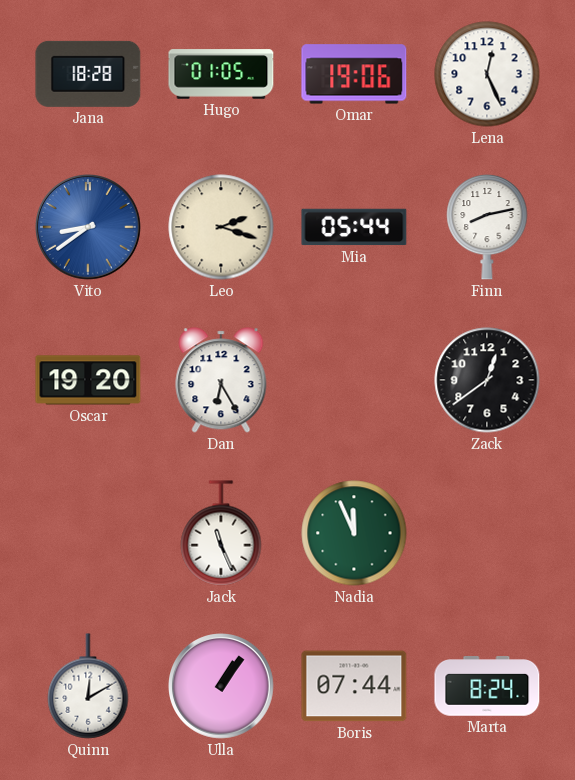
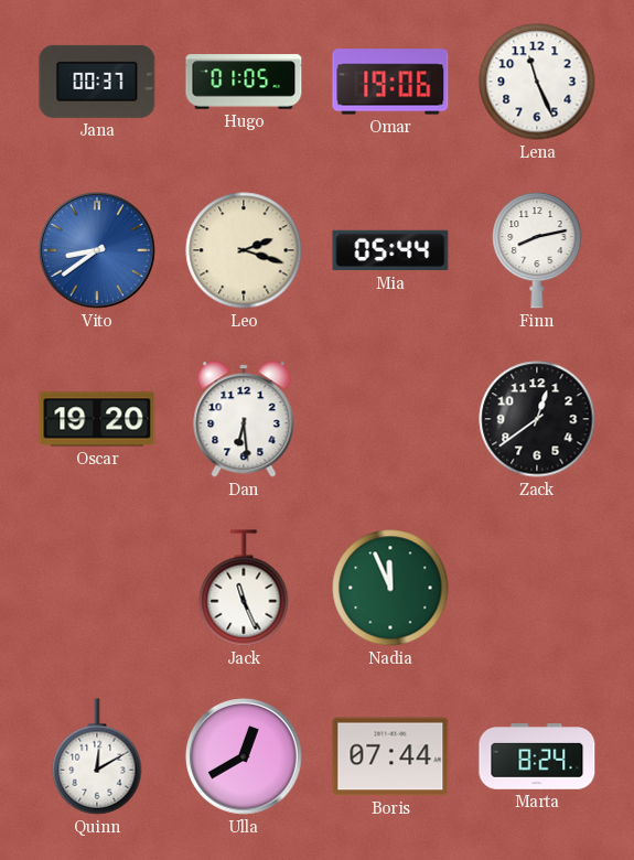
Jana: 18:28 -> 00:37 (97, 82)
Lena: 12:26 -> 11:26 (537, 82)
Dan: 6:25 -> 6:29 (244, 419)
Ulla: 1:06 -> 12:40 (245, 757)
